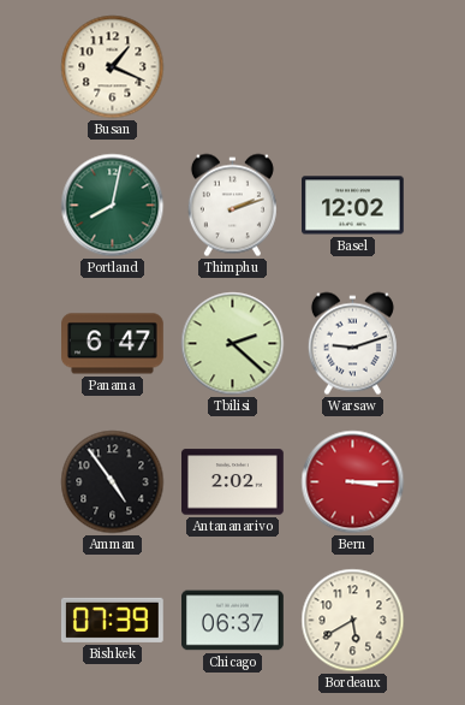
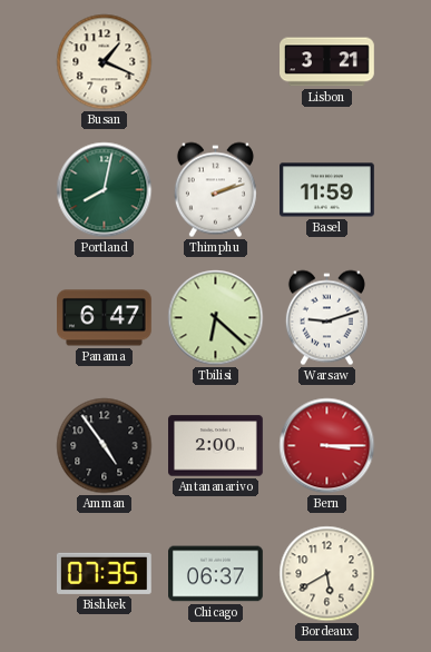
Lisbon: none -> 3:21 (327, 62)
Basel: 12:02 -> 11:59 (327, 190)
Tbilisi: 2:22 -> 6:22 (216, 318)
Antananarivo: 2:02 -> 2:00 (216, 446)
Bishkek: 07:39 -> 07:35 (104, 573)
